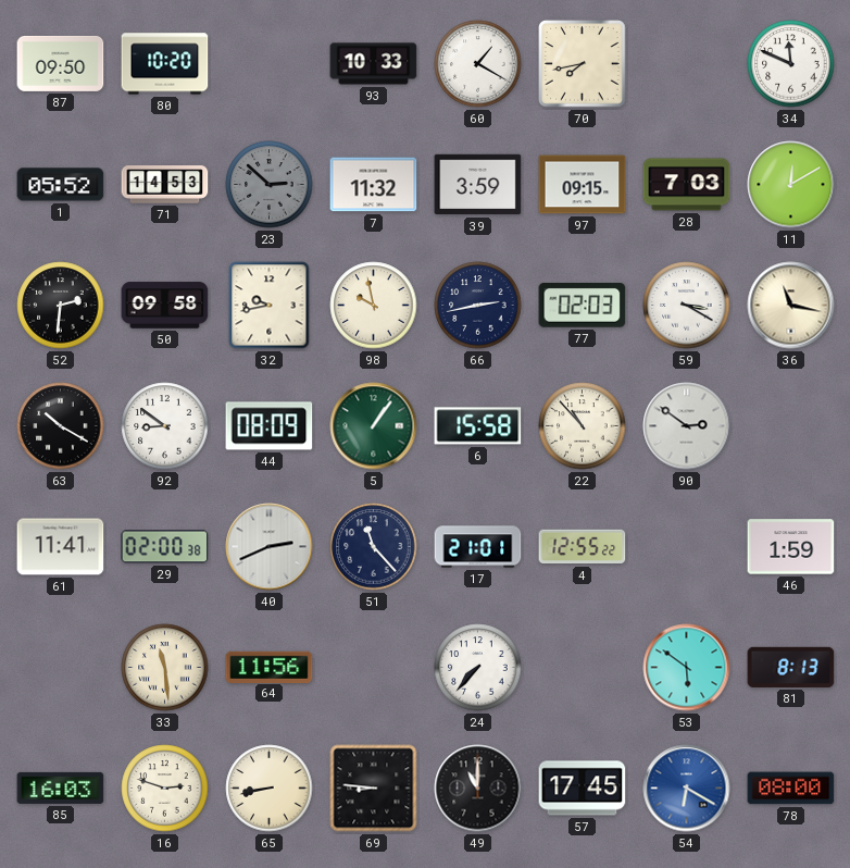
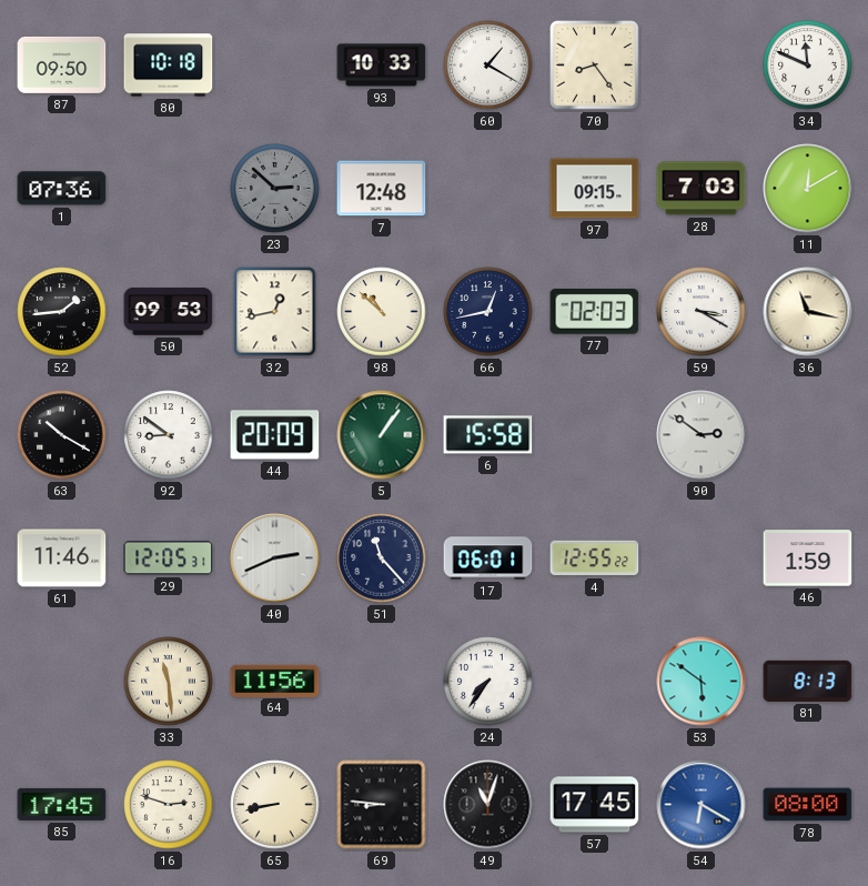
80: 10:20 -> 10:18 (169, 66)
70: 7:43 -> 8:24 (595, 66)
1: 05:52 -> 07:36 (62, 189)
71: 14:53 -> none (165, 185)
7: 11:32 -> 12:48 (382, 189)
39: 3:59 -> none (478, 185)
52: 2:31 -> 1:44 (62, 312)
50: 09:58 -> 09:53 (169, 312)
32: 9:43 -> 12:43 (275, 312)
98: 9:58 -> 10:52 (382, 312)
66: 2:43 -> 12:43 (488, 312)
44: 08:09 -> 20:09 (275, 435)
22: 10:53 -> none (583, 426)
61: 11:41 -> 11:46 (62, 558)
29: 02:00 -> 12:05 (169, 558)
17: 21:01 -> 06:01 (488, 558)
24: 7:37 -> 7:36 (488, 682)
85: 16:03 -> 17:45 (62, 804)
49: 11:00 -> 11:03 (488, 805)
